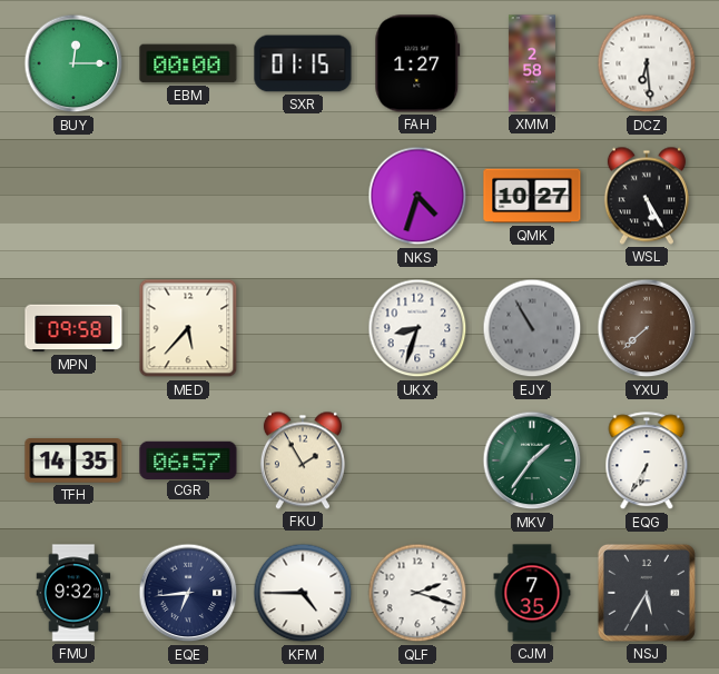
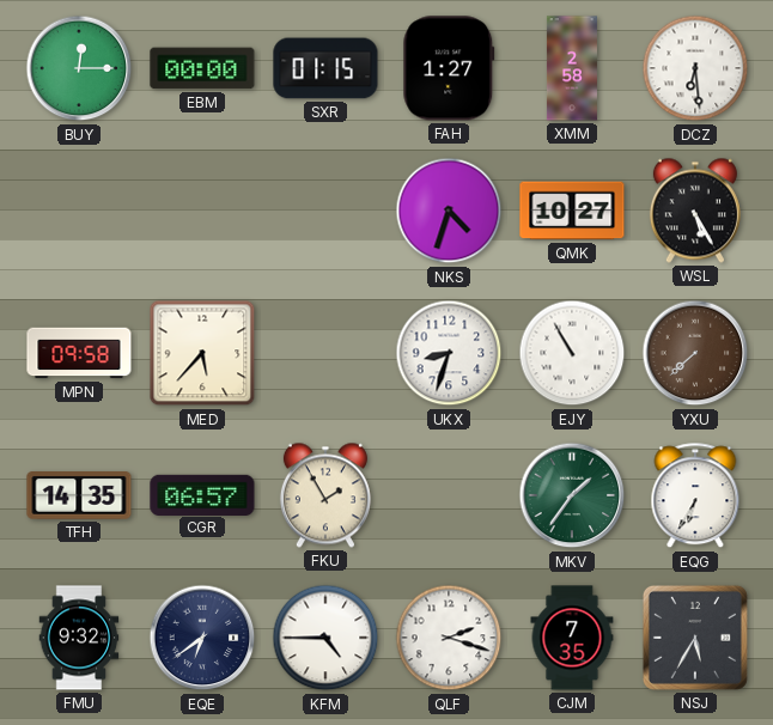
EJY dial: grey -> white (572, 353)
EQE: 6:44 -> 6:39 (202, 638)
